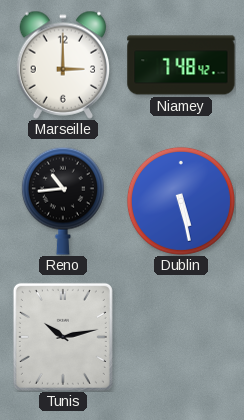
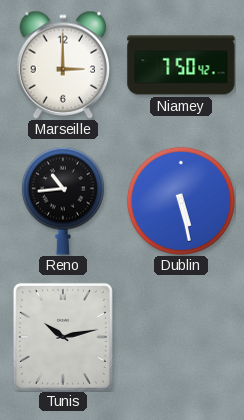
Niamey: 7:48 -> 7:50 (181, 65)
